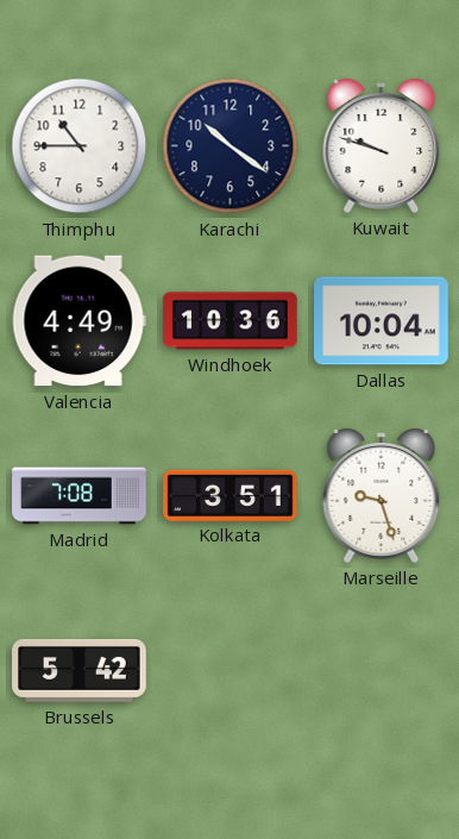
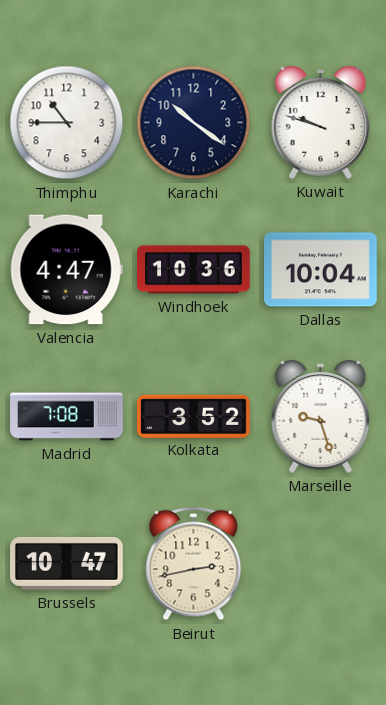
Valencia: 4:49 -> 4:47 (66, 270)
Kolkata: 3:51 -> 3:52 (194, 416)
Brussels: 5:42 -> 10:47 (67, 563)
Beirut: none -> 2:43 (194, 564)
